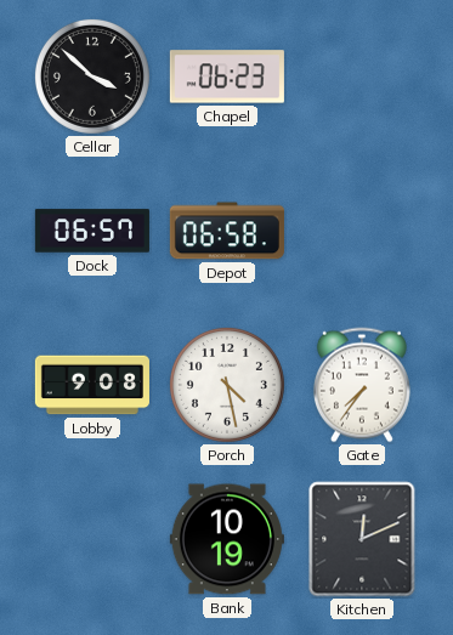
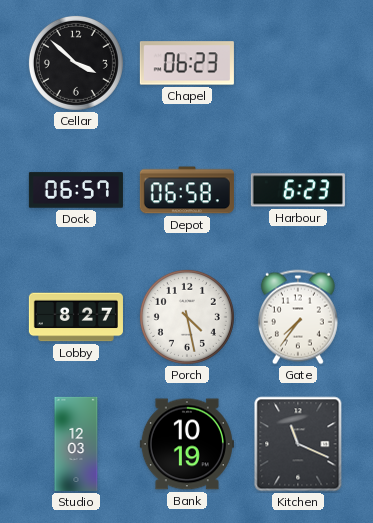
Harbour: none -> 6:23 (298, 190)
Lobby: 9:08 -> 8:27 (76, 317)
Studio: none -> 12:03 (76, 444)
Kitchen: 12:11 -> 11:19 (298, 444)
